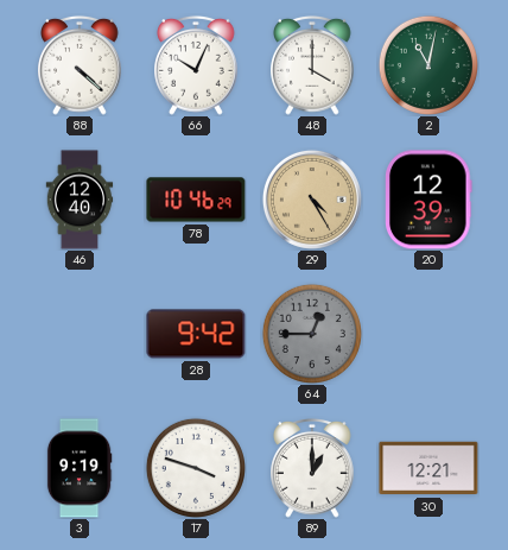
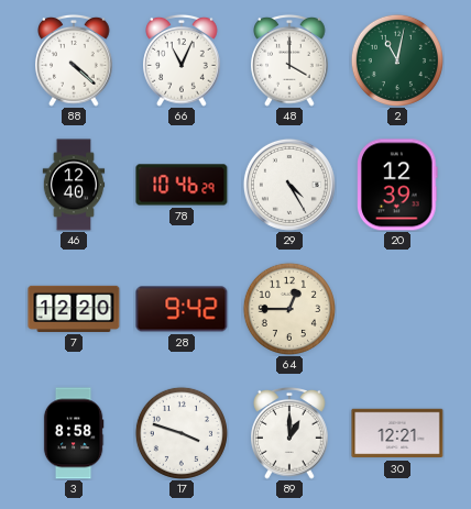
66: 10:04 -> 11:04 (182, 60)
29 dial: champagne -> white (289, 185)
7: none -> 12:20 (74, 309)
64 dial: grey -> cream (289, 309)
3: 9:19 -> 8:58 (74, 433)
